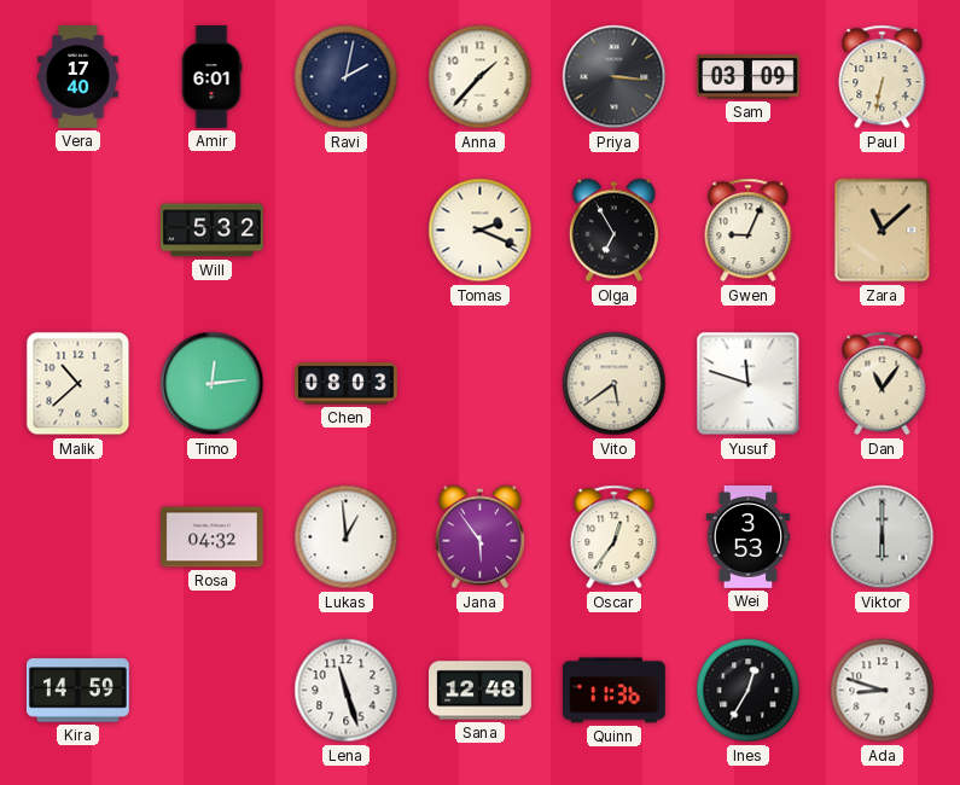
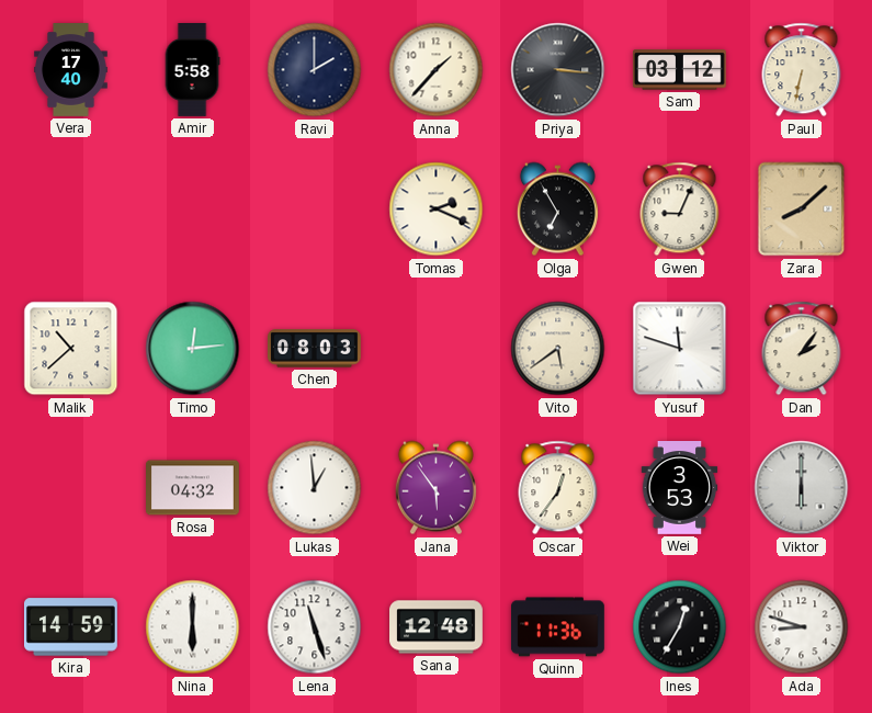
Amir: 6:01 -> 5:58 (192, 70)
Ravi: 2:02 -> 2:00 (315, 70)
Sam: 03:09 -> 03:12 (680, 70)
Will: 5:32 -> none (213, 231)
Zara: 11:08 -> 8:08 (802, 210)
Dan: 11:06 -> 2:06 (802, 349)
Nina: none -> 6:00 (193, 627)
